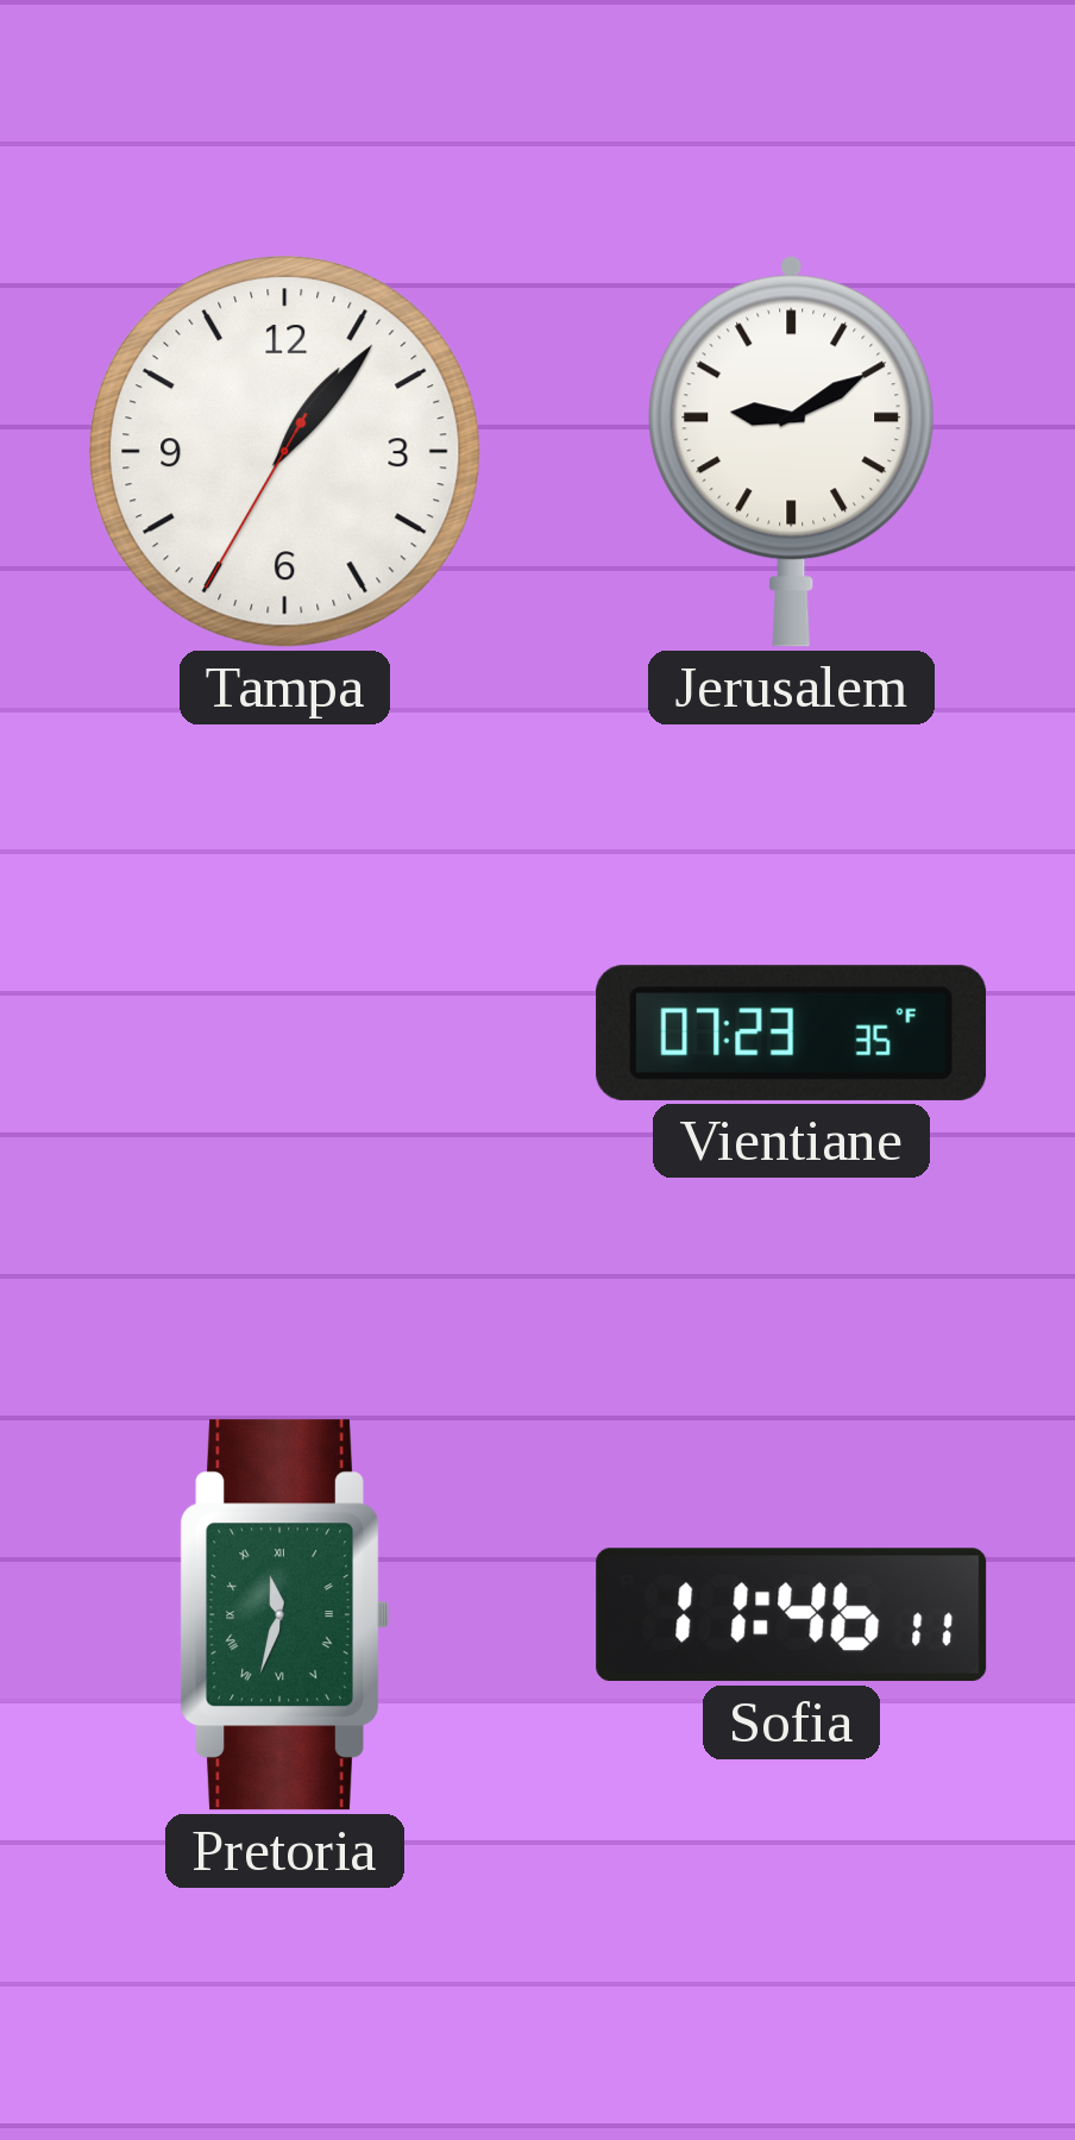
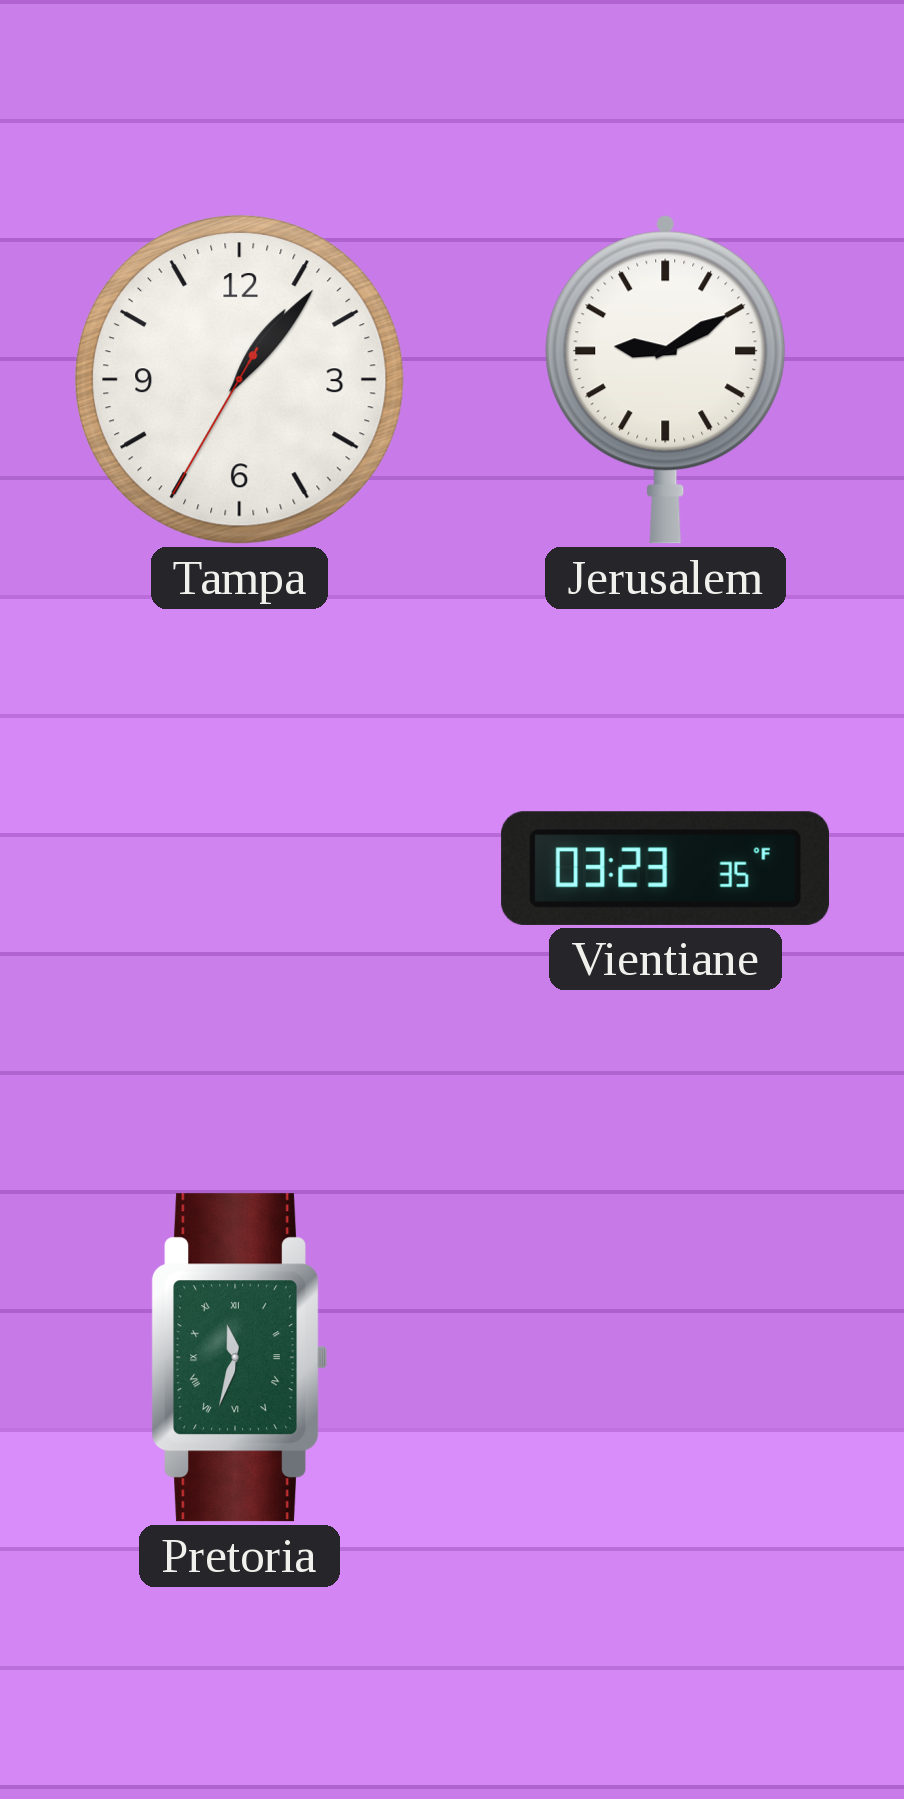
Vientiane: 07:23 -> 03:23 (666, 868)
Sofia: 11:46 -> none (792, 1615)
